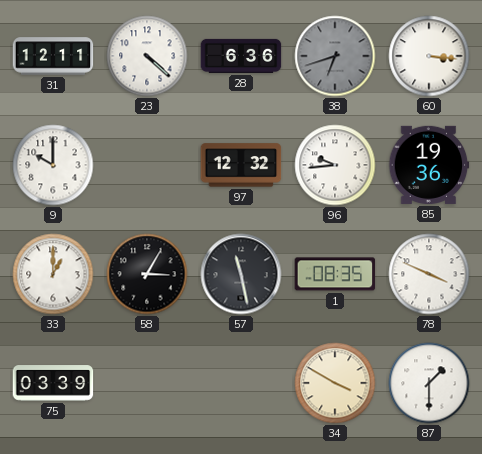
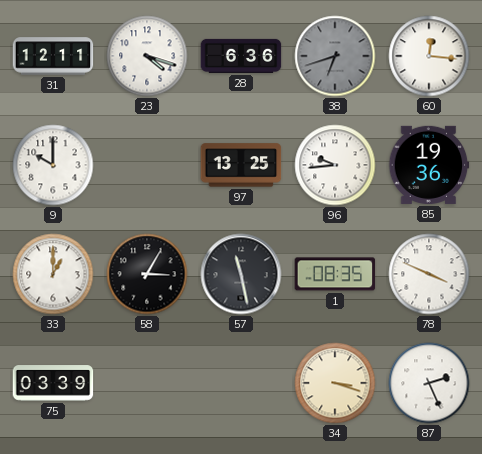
23: 4:22 -> 4:18 (147, 56)
60: 3:16 -> 12:16 (429, 56)
97: 12:32 -> 13:25 (241, 165)
34: 3:50 -> 3:18 (335, 383)
87: 1:30 -> 2:26 (429, 383)
